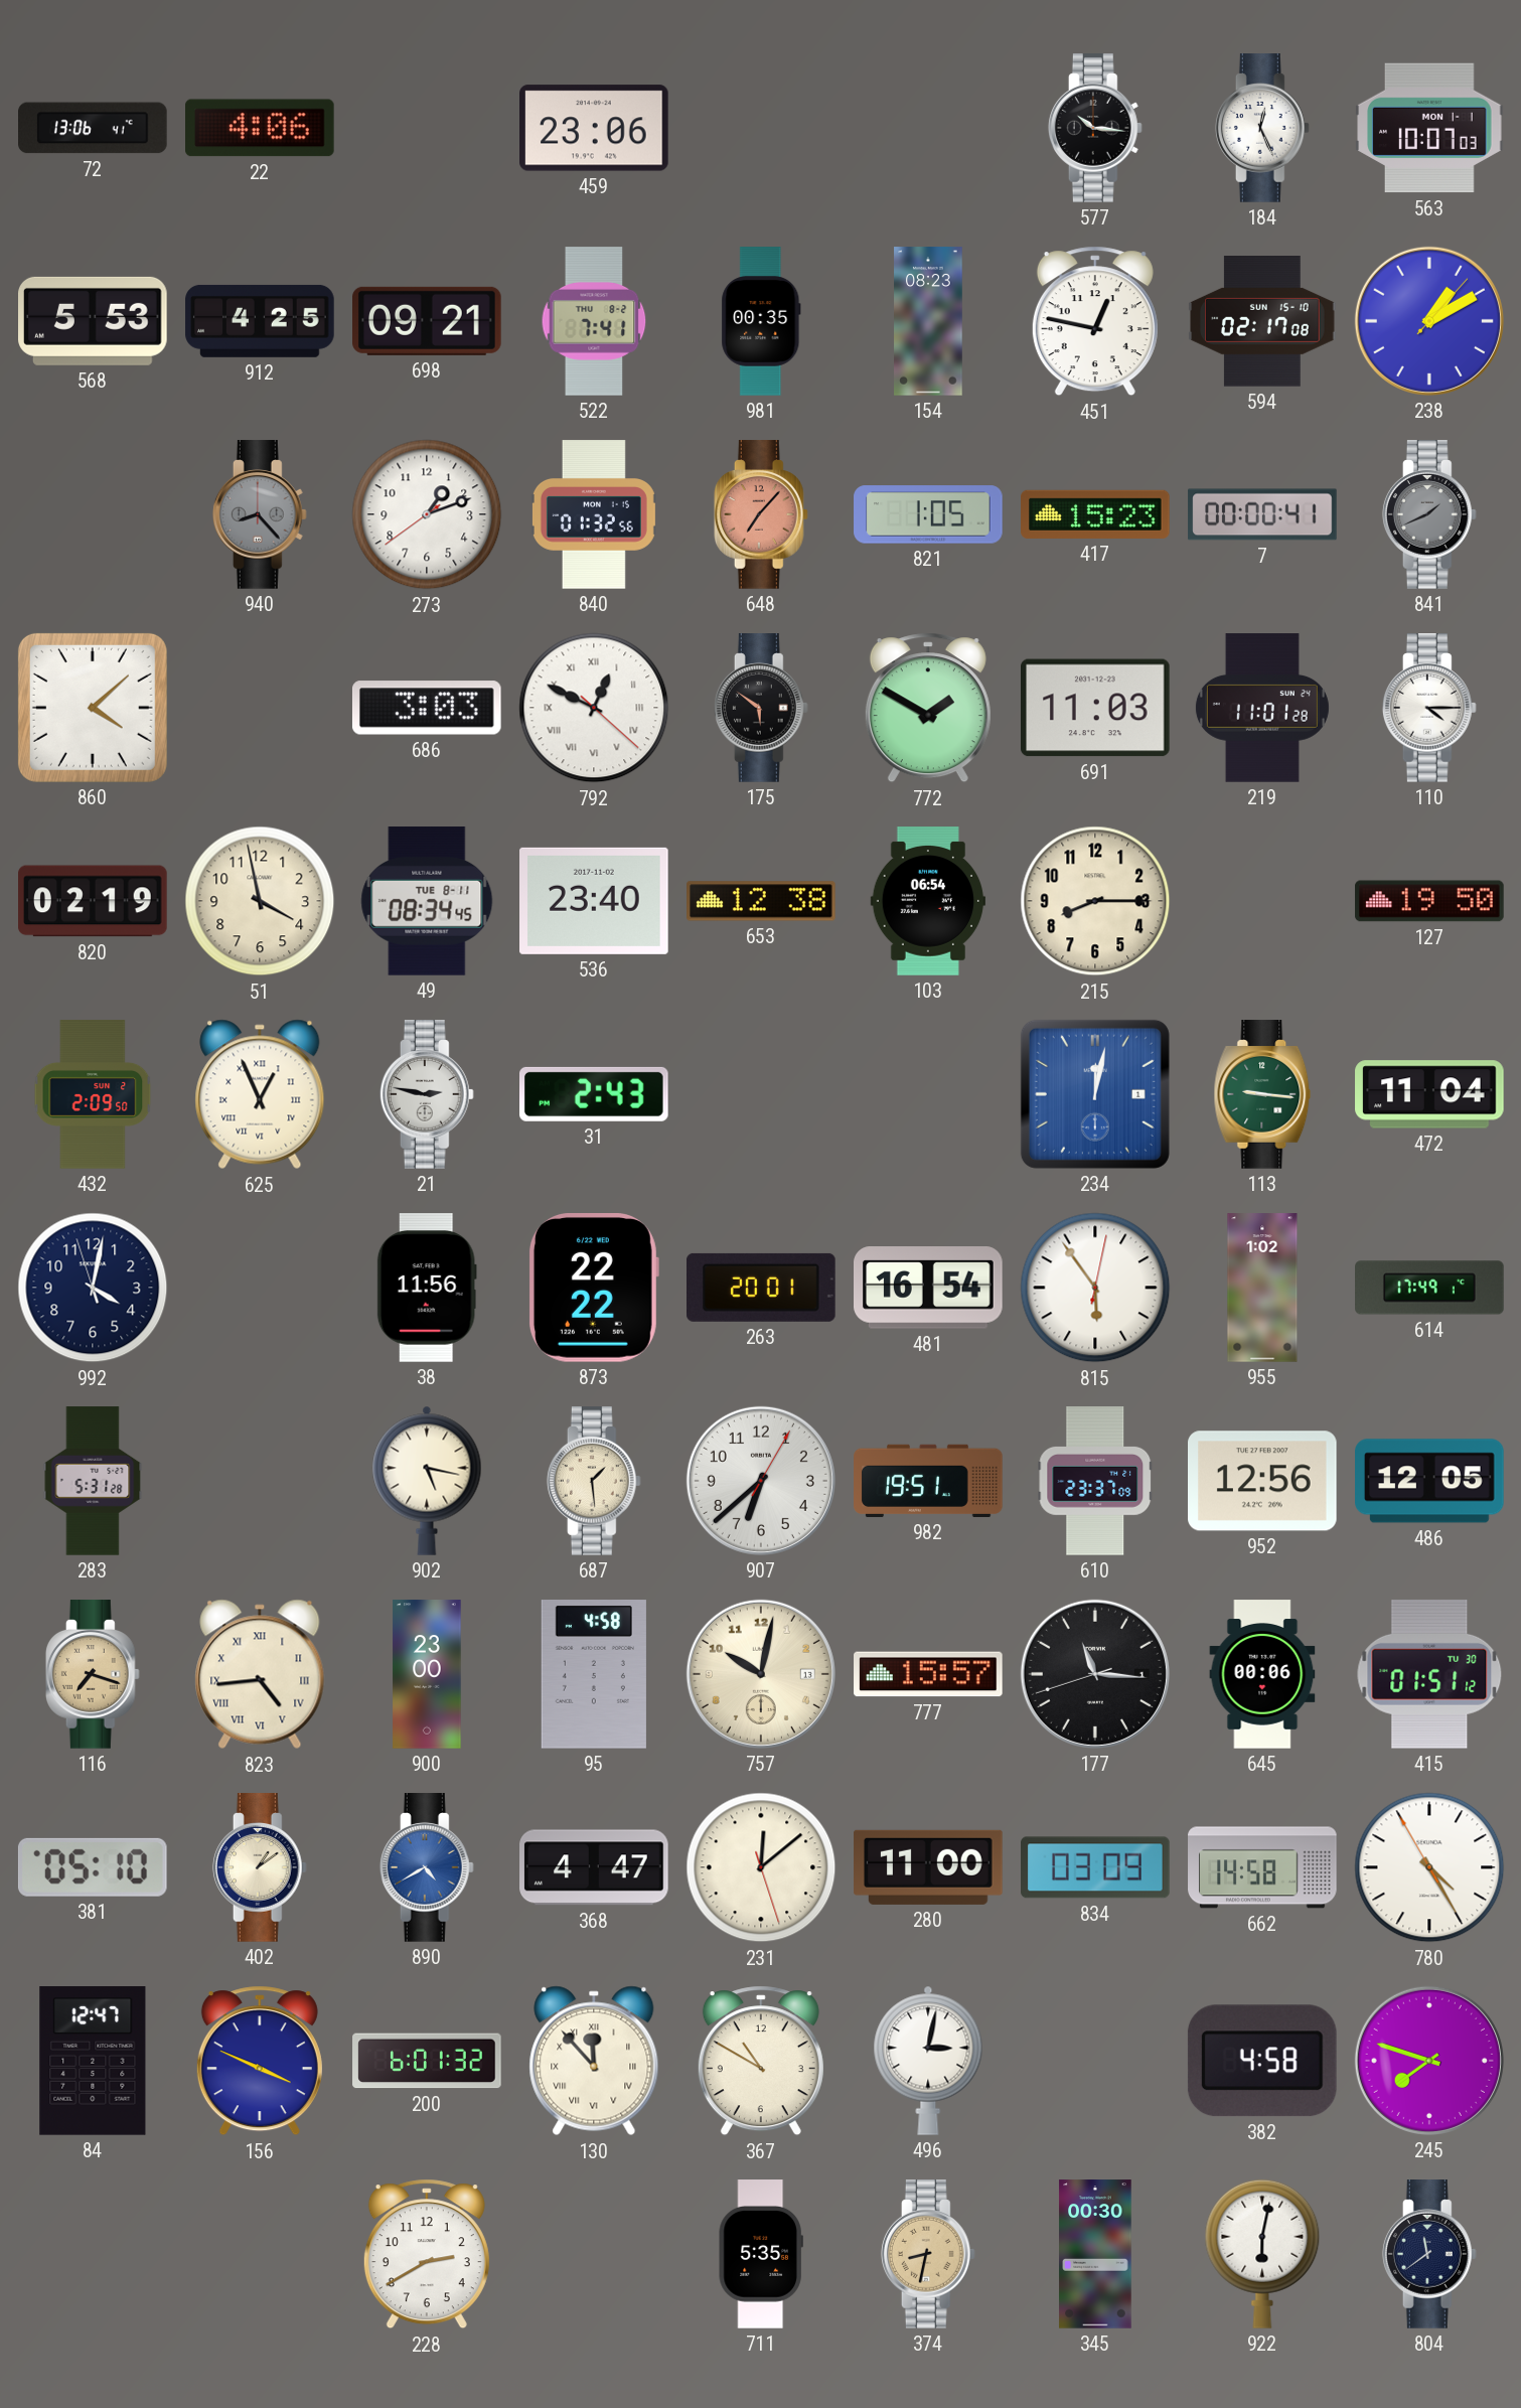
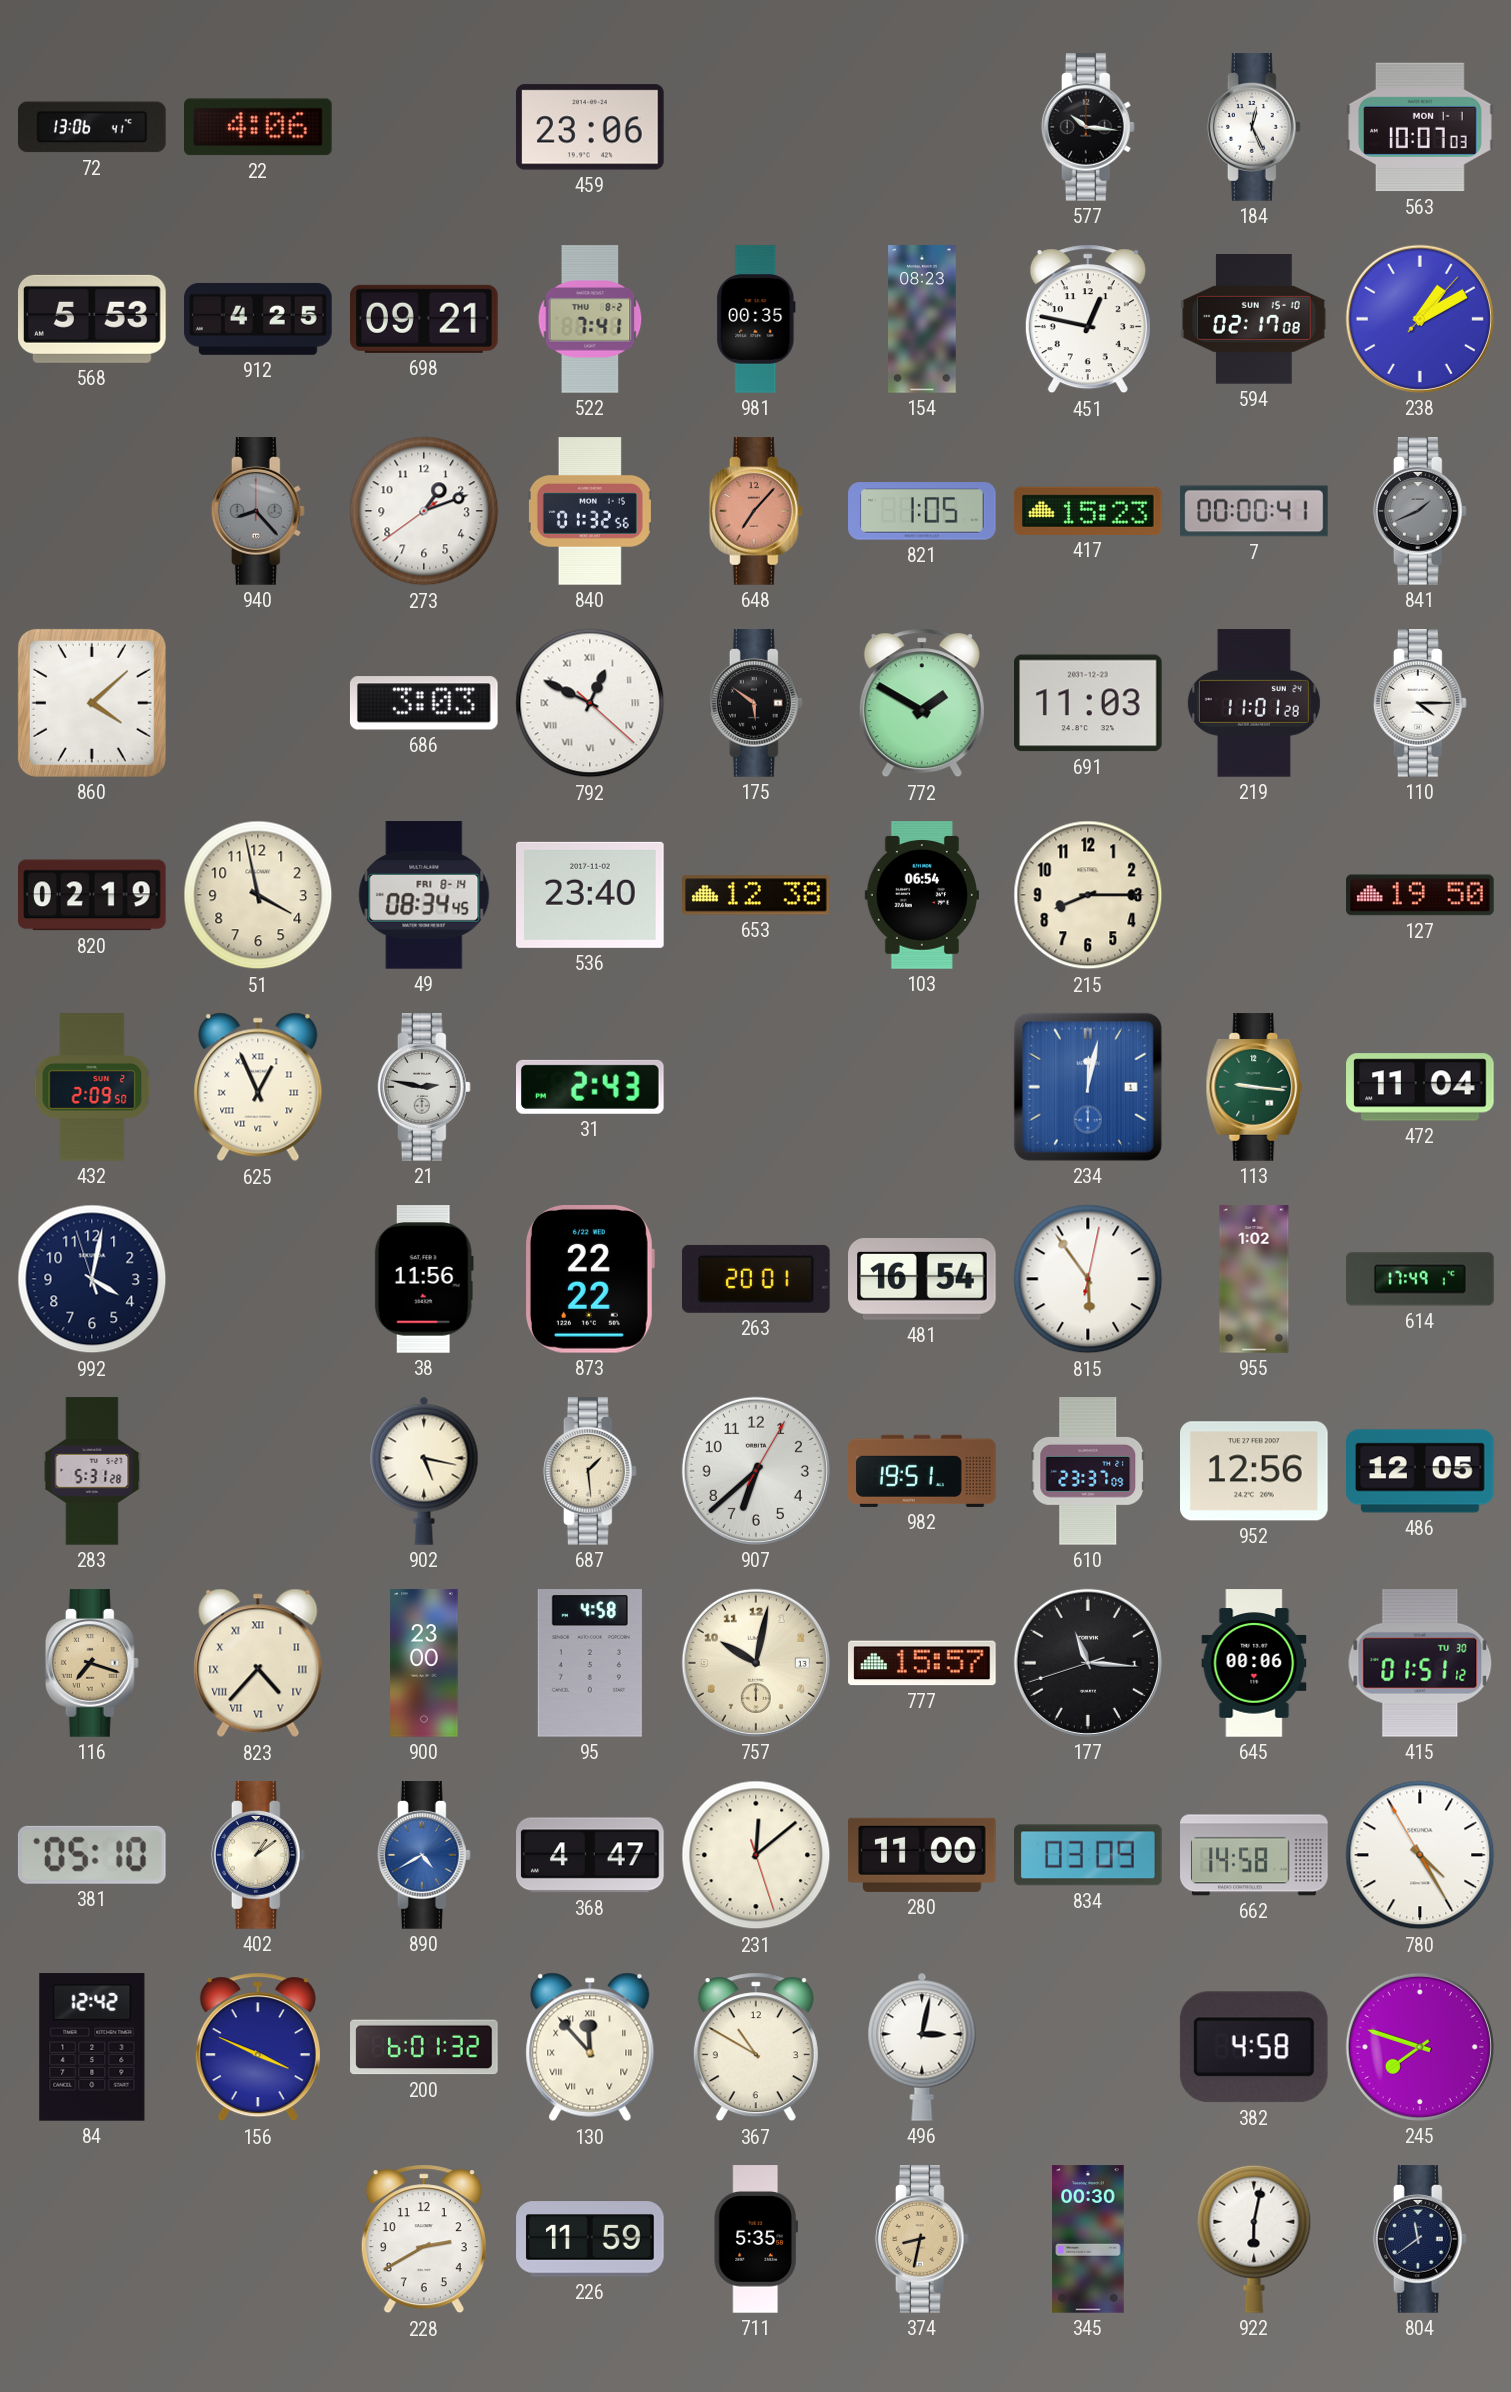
49 date: TUE 8-11 -> FRI 8-14 (424, 895)
823: 4:44 -> 4:37 (258, 1663)
84: 12:47 -> 12:42 (92, 2047)
226: none -> 11:59 (590, 2239)
